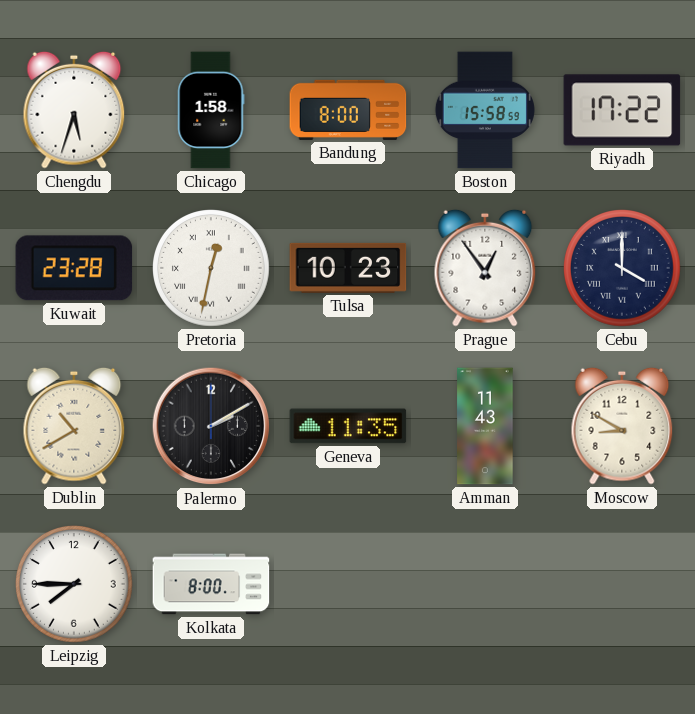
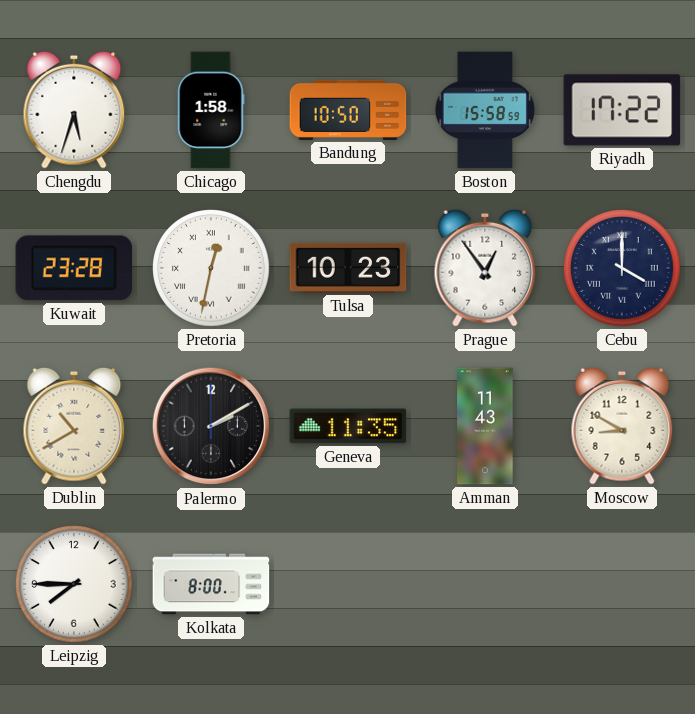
Bandung: 8:00 -> 10:50 (348, 110)
